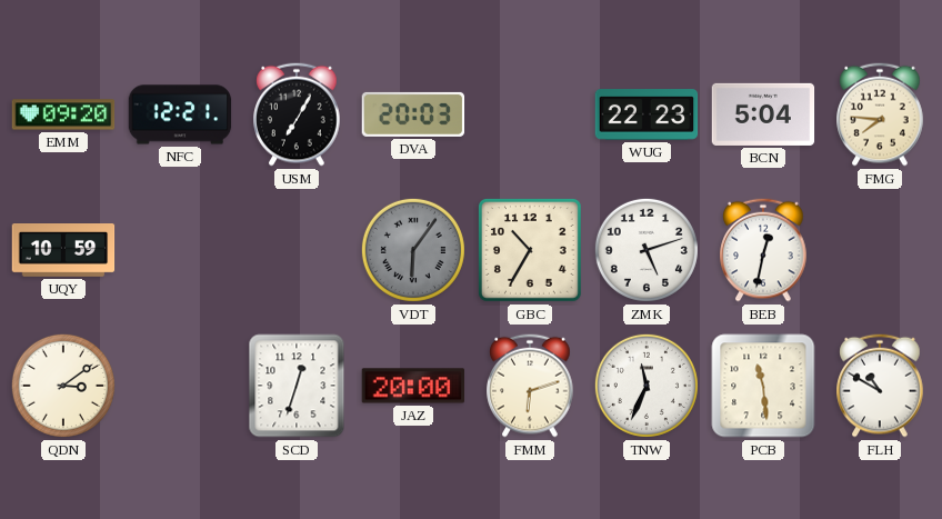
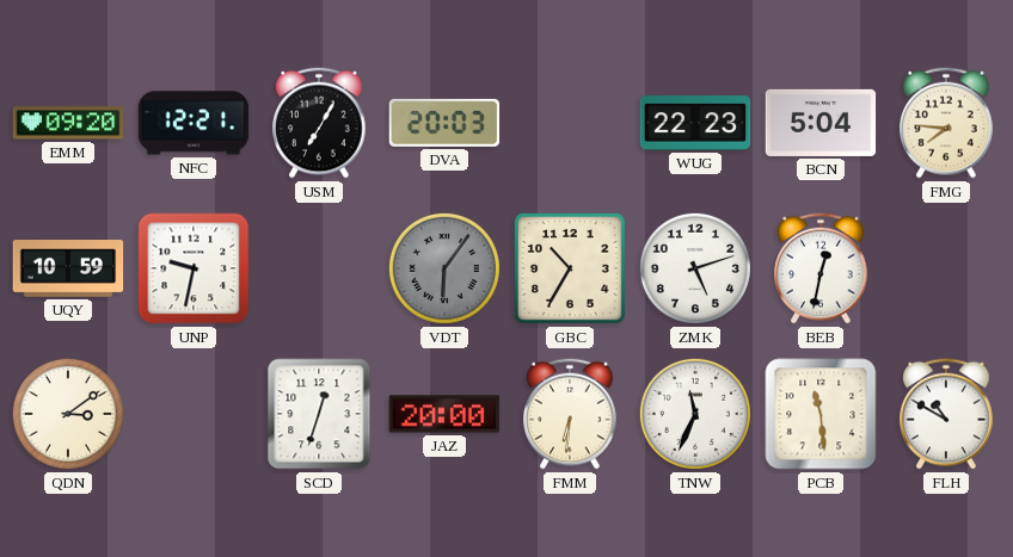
UNP: none -> 9:32 (194, 268)
FMM: 6:12 -> 6:31 (570, 414)
